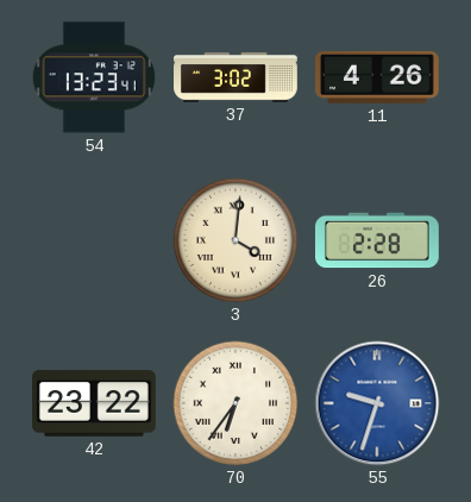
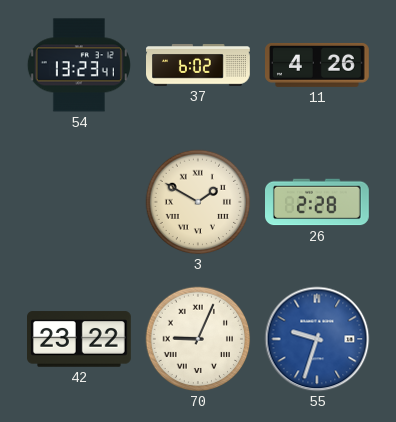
37: 3:02 -> 6:02 (199, 66)
3: 4:01 -> 1:50 (198, 202)
70: 6:36 -> 9:04 (198, 339)
